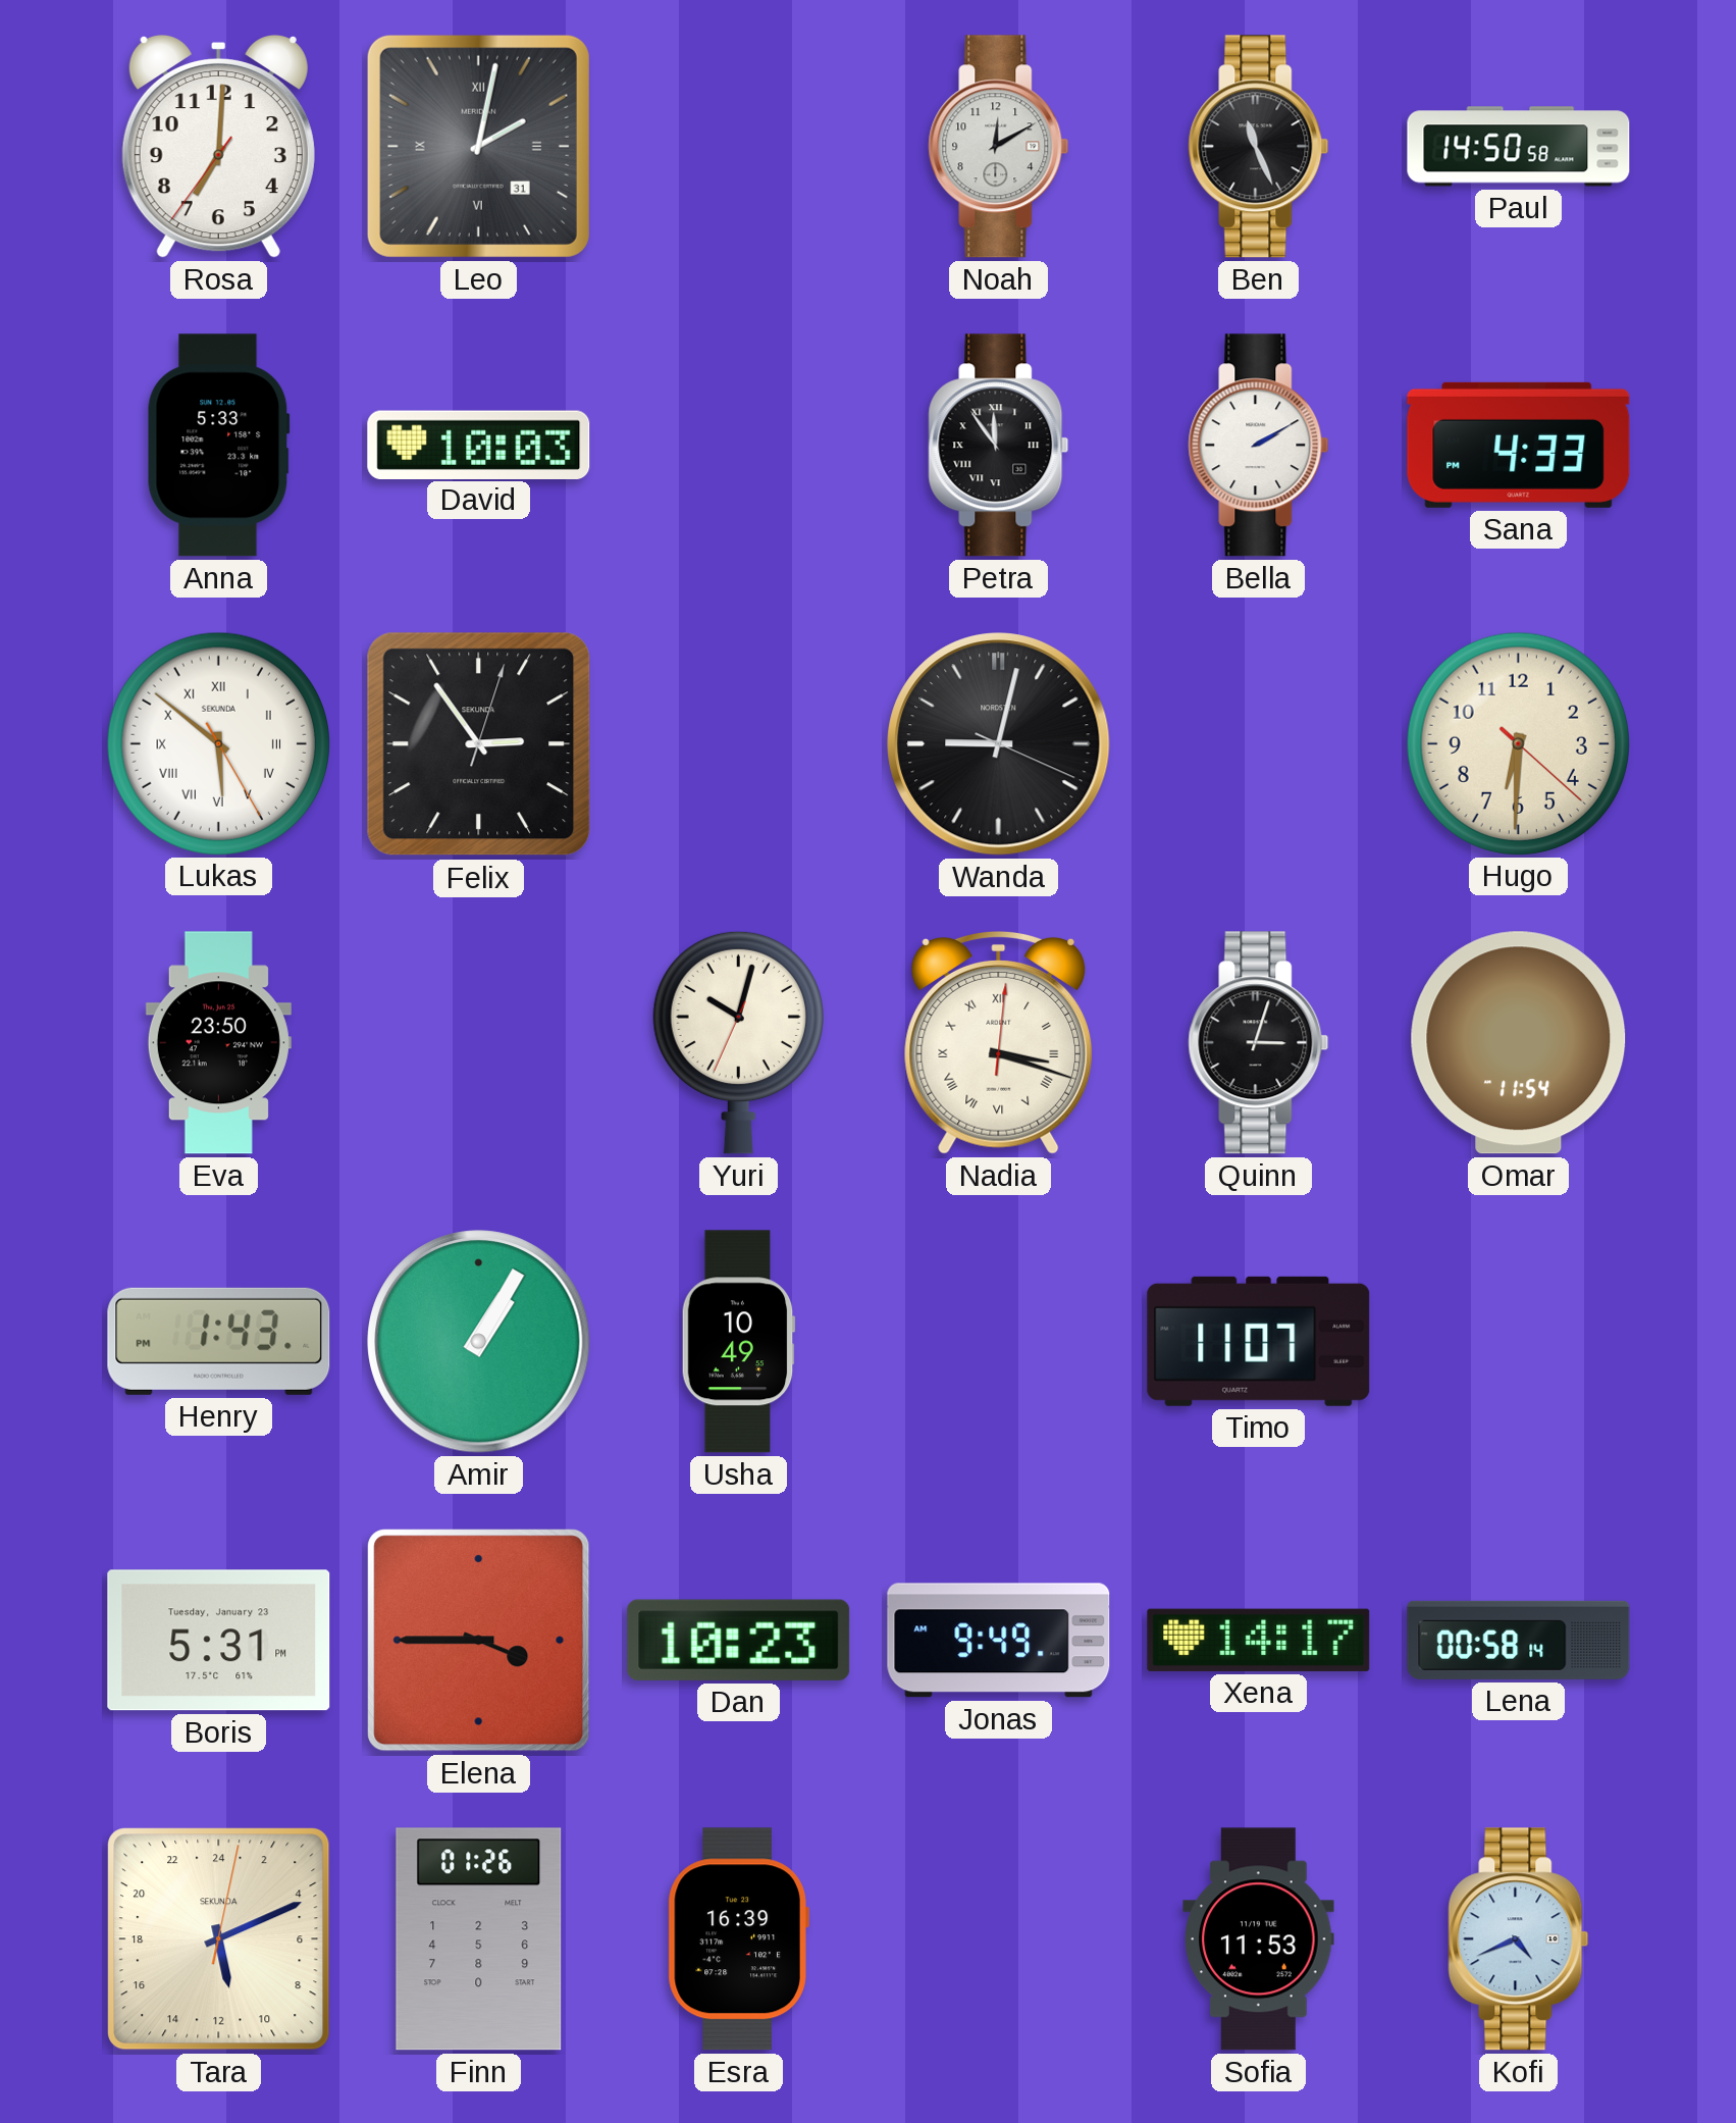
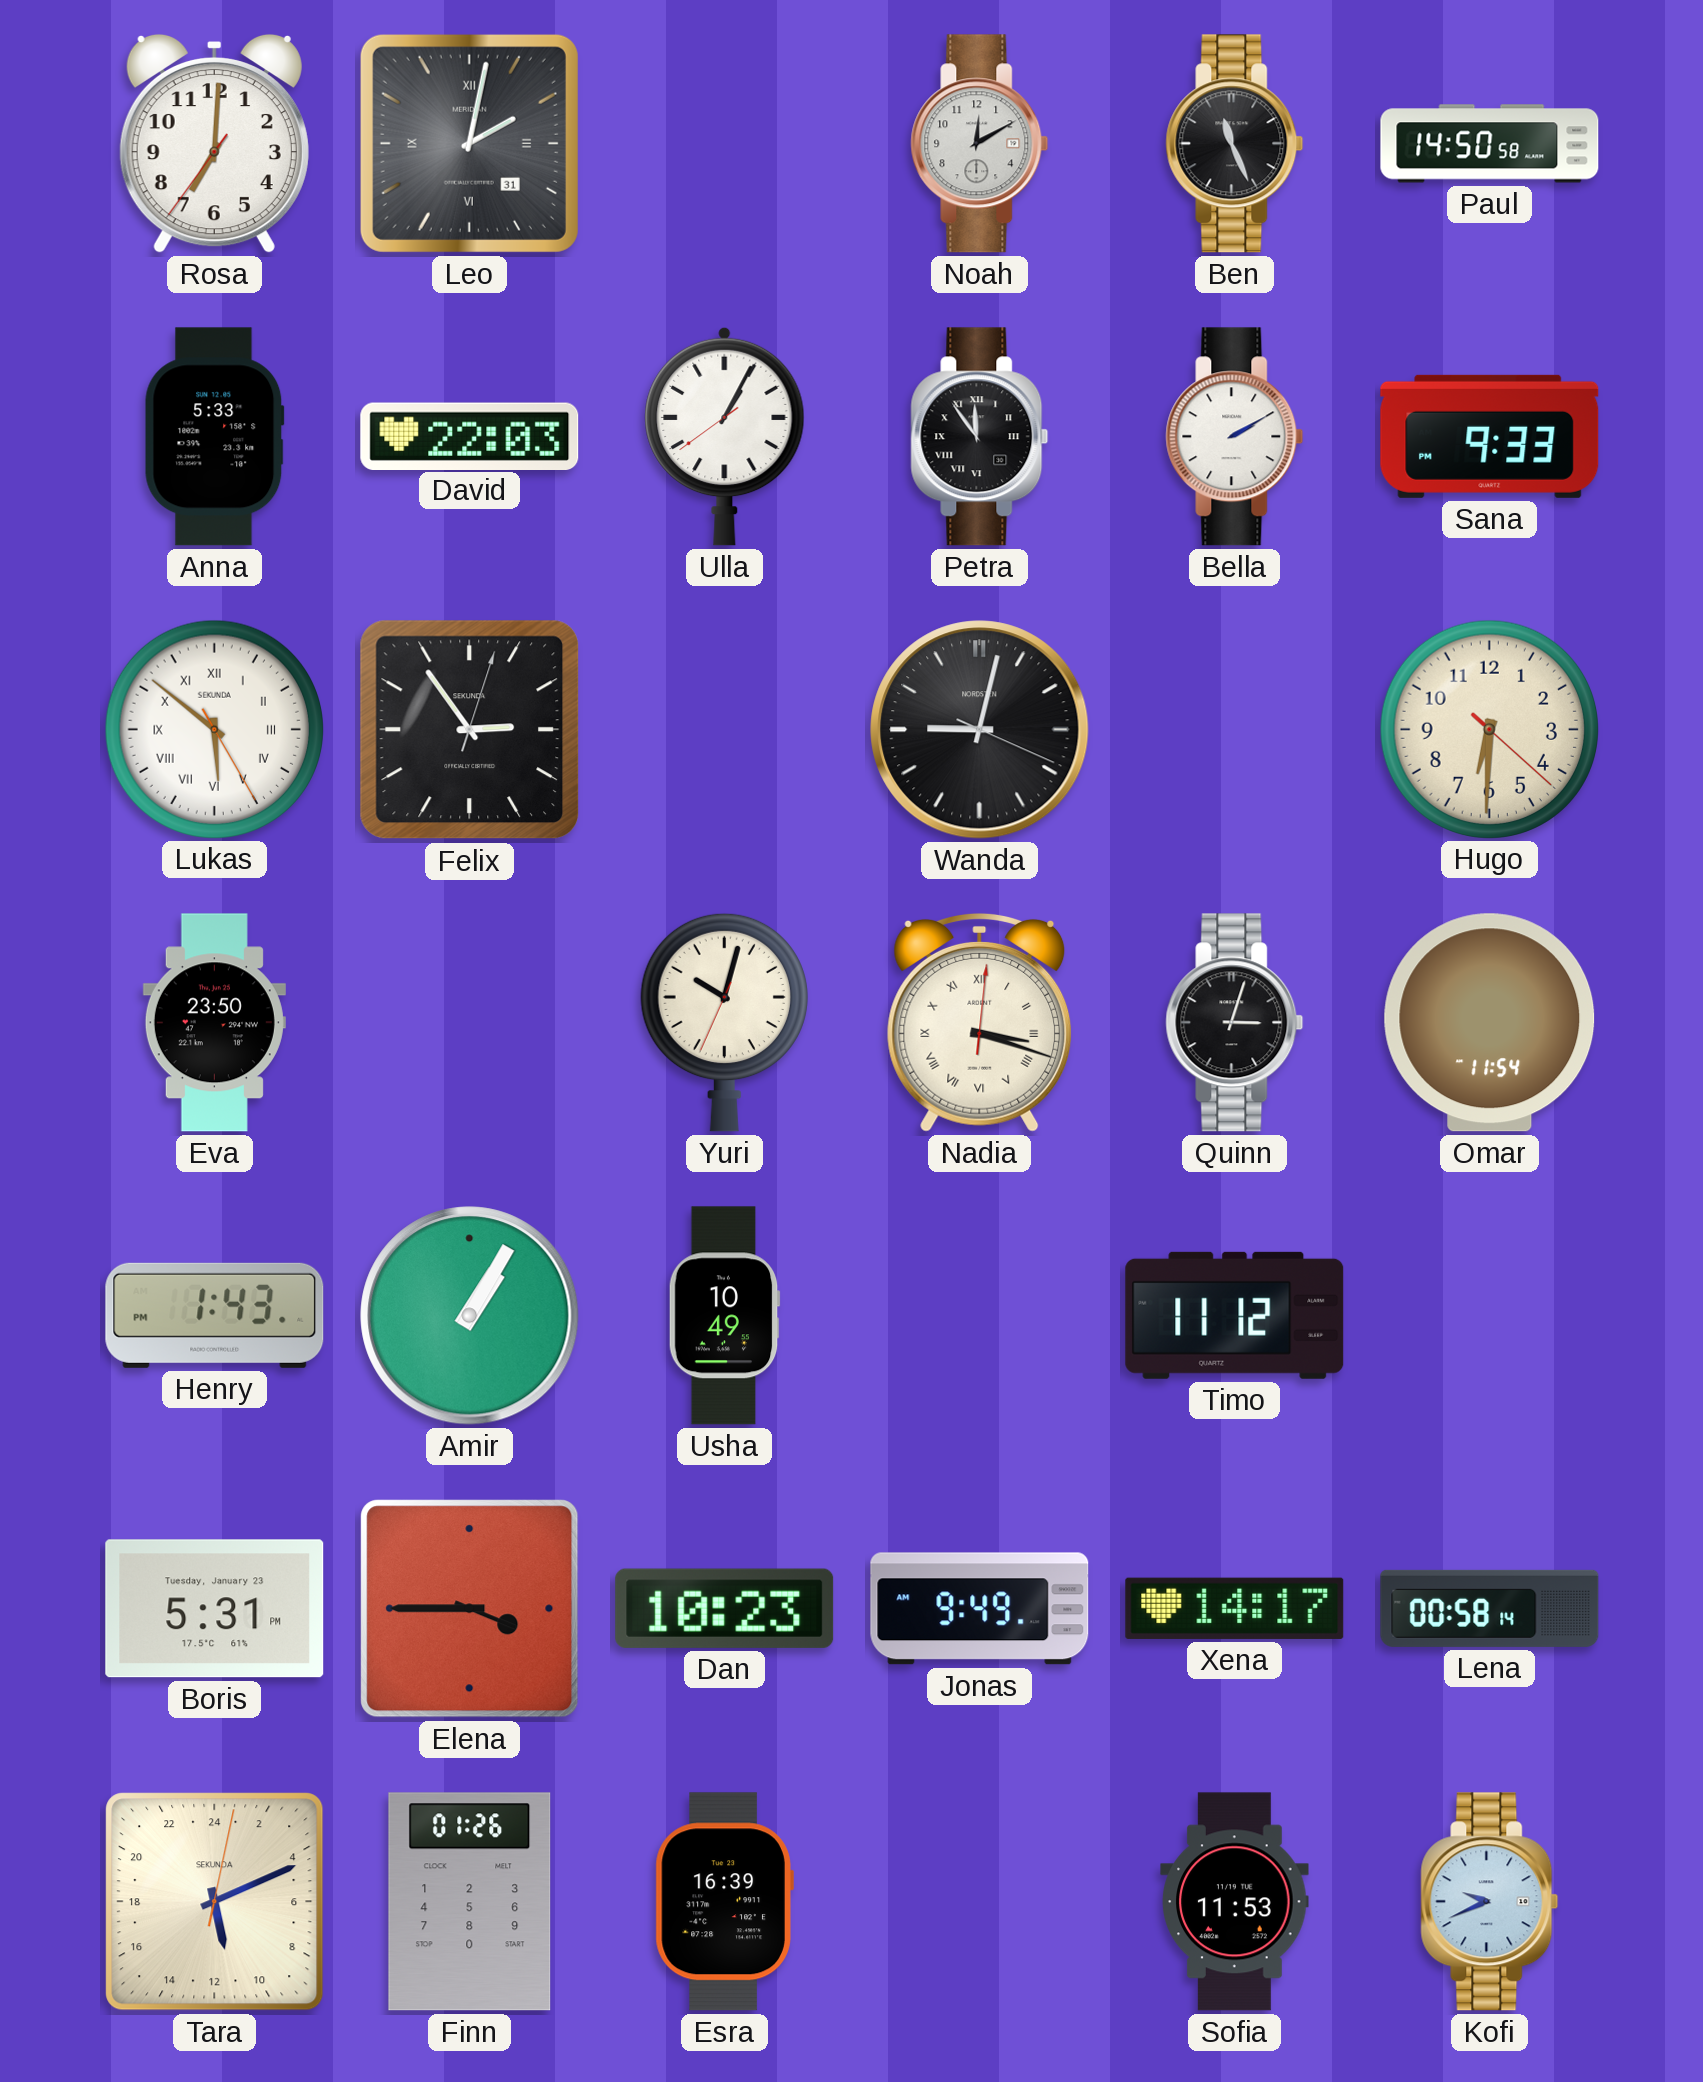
David: 10:03 -> 22:03 (470, 436)
Ulla: none -> 1:04 (725, 436)
Sana: 4:33 -> 9:33 (1490, 436)
Timo: 11:07 -> 11:12 (1235, 1315)
Kofi: 4:41 -> 9:41 (1490, 1902)
